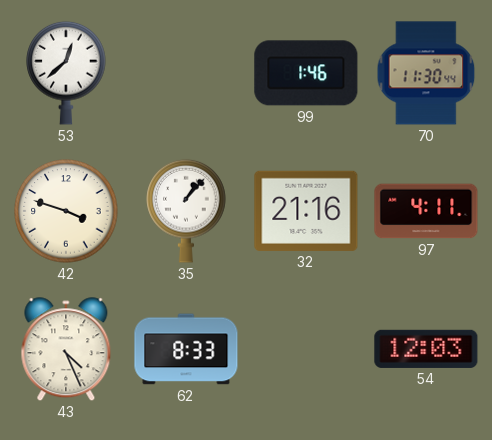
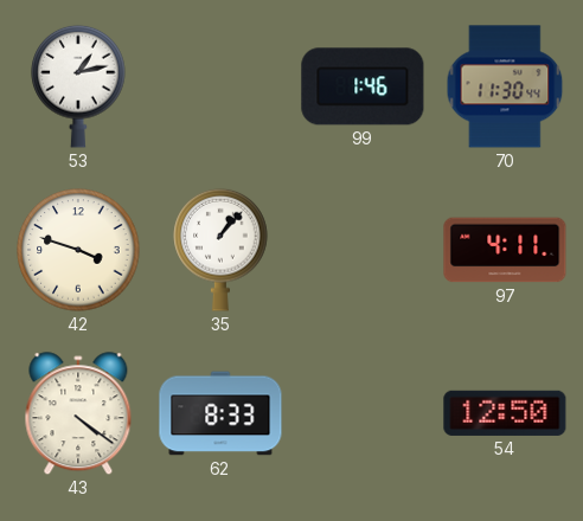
53: 12:38 -> 1:13 (78, 86)
32: 21:16 -> none (306, 211)
43: 4:26 -> 4:21 (78, 414)
54: 12:03 -> 12:50 (505, 413)
